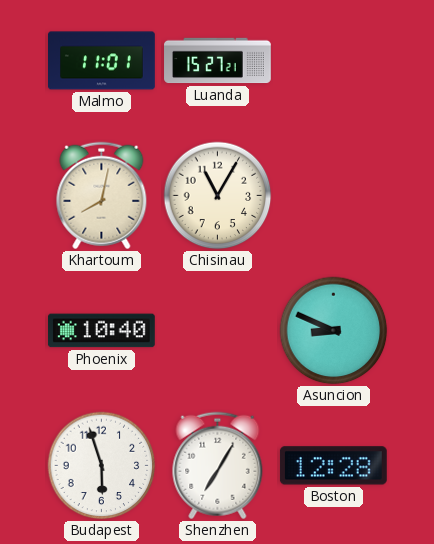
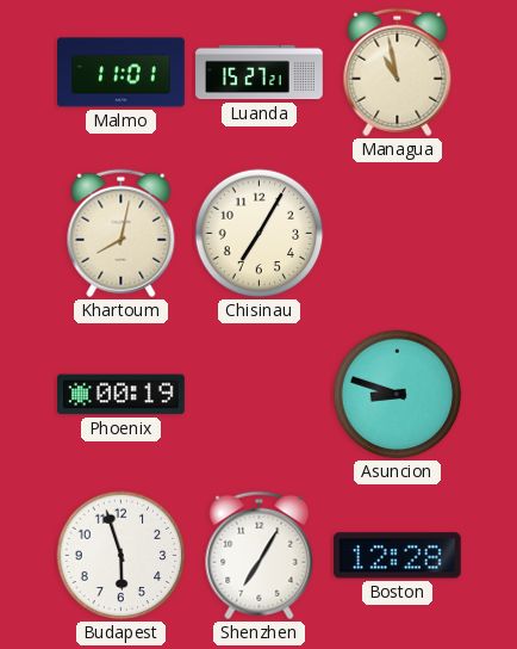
Managua: none -> 10:58 (398, 73)
Chisinau: 11:05 -> 7:05 (260, 234)
Phoenix: 10:40 -> 00:19 (122, 395)
Asuncion: 8:49 -> 8:48 (398, 395)
